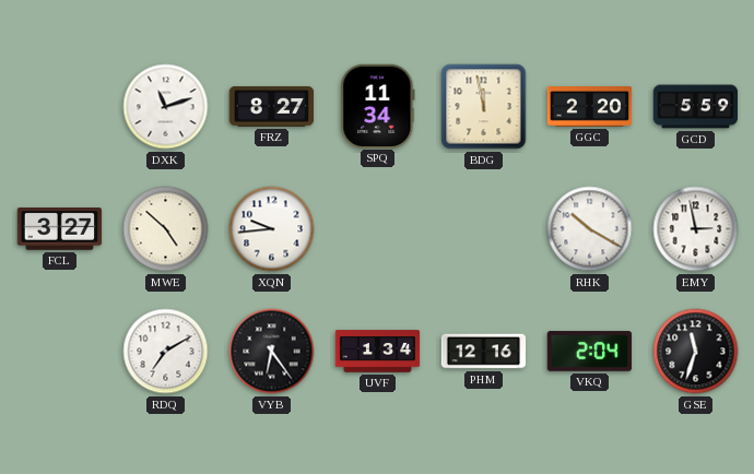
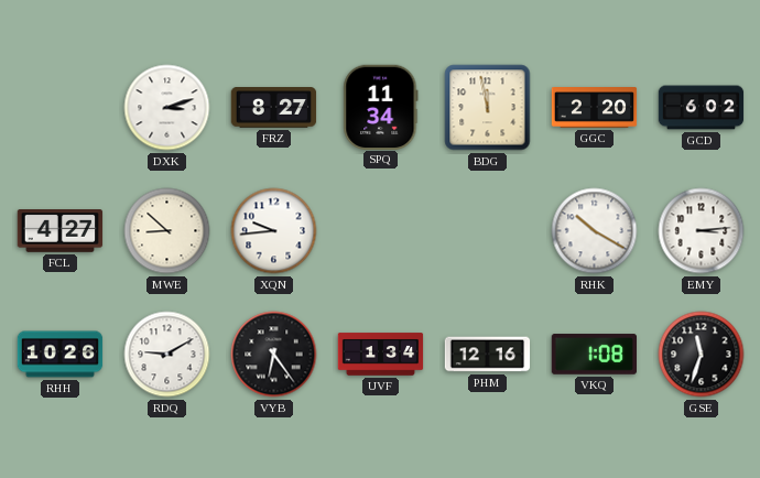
DXK: 11:12 -> 3:12 (167, 108)
GCD: 5:59 -> 6:02 (702, 108)
FCL: 3:27 -> 4:27 (61, 231)
MWE: 4:52 -> 8:52 (167, 231)
EMY: 2:58 -> 3:14 (702, 231)
RHH: none -> 10:26 (61, 355)
RDQ: 7:10 -> 9:10 (167, 355)
VKQ: 2:04 -> 1:08 (595, 355)
